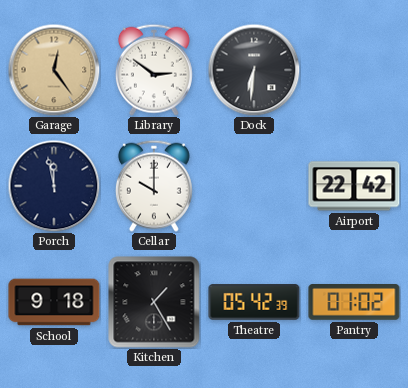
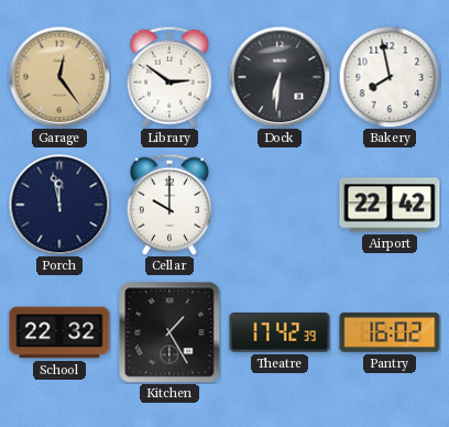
Bakery: none -> 7:58 (390, 77)
School: 9:18 -> 22:32 (59, 332)
Theatre: 05:42 -> 17:42 (280, 332)
Pantry: 01:02 -> 16:02 (390, 333)
